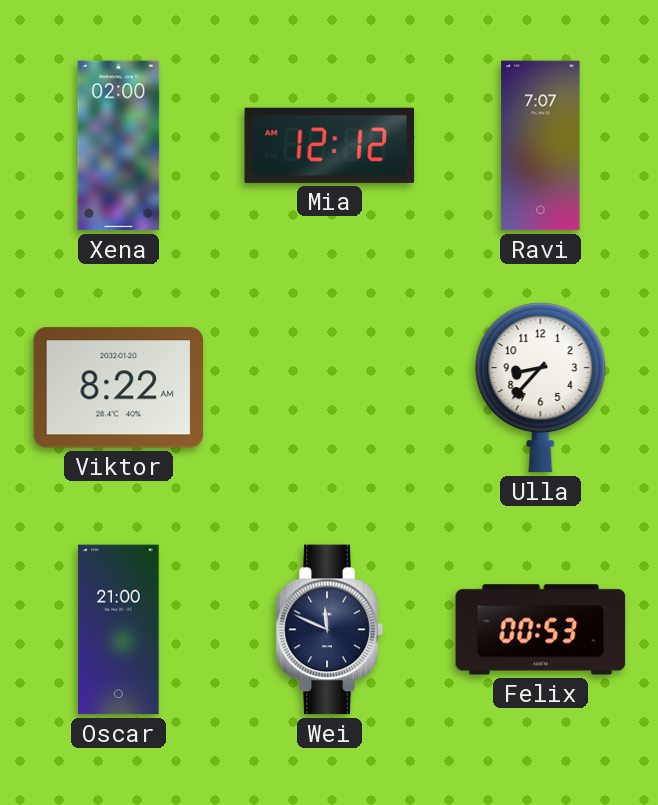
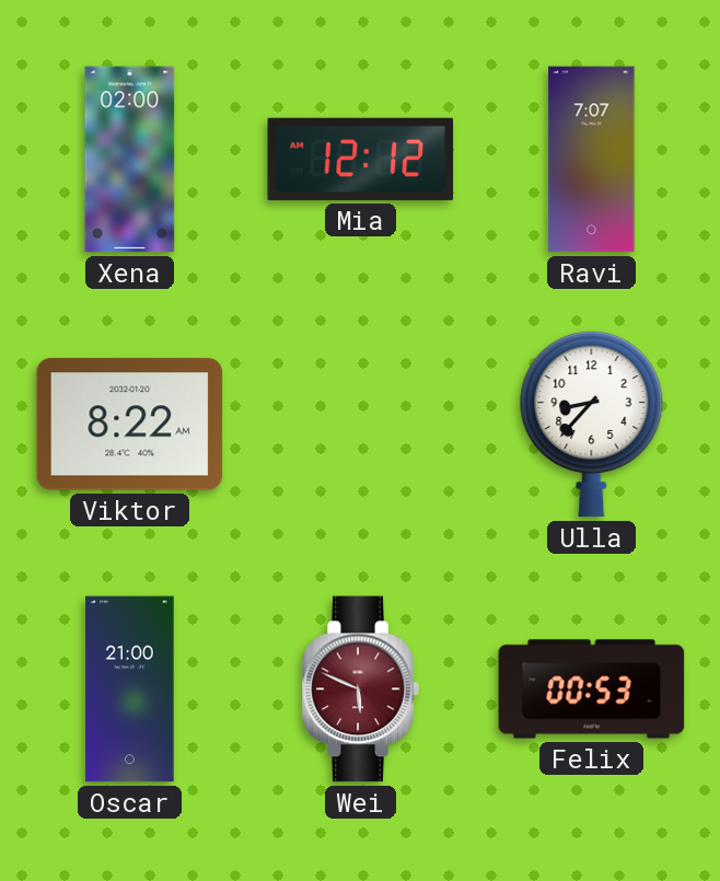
Wei: 11:49 -> 5:49 (360, 689)
Wei dial: navy -> burgundy (360, 689)
